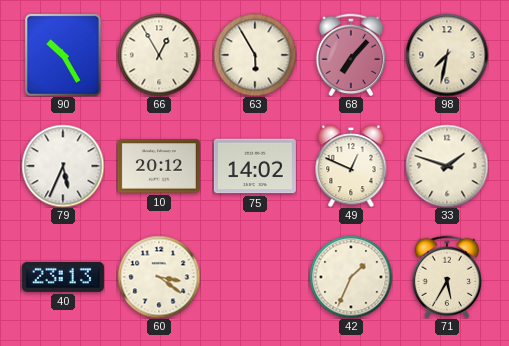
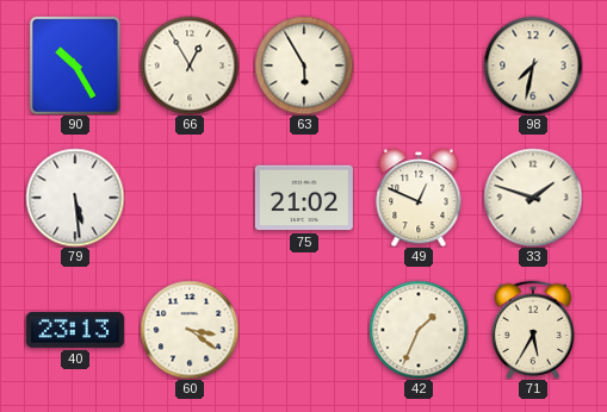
68: 7:07 -> none (351, 55)
79: 5:34 -> 5:29 (75, 198)
10: 20:12 -> none (159, 166)
75: 14:02 -> 21:02 (304, 198)
